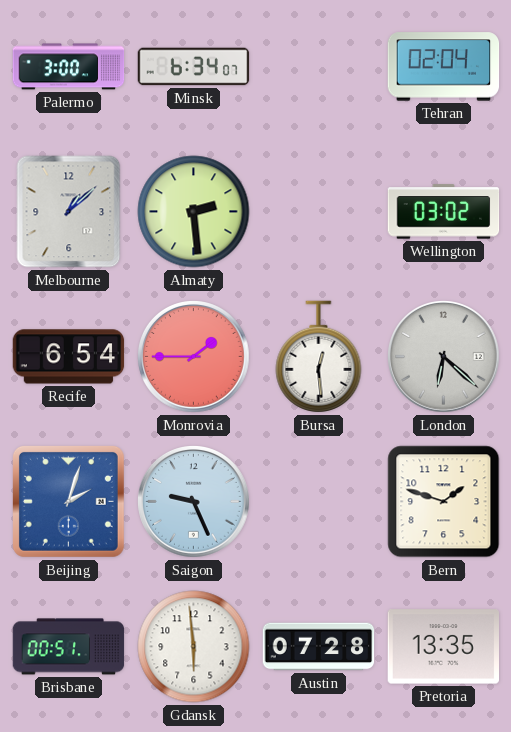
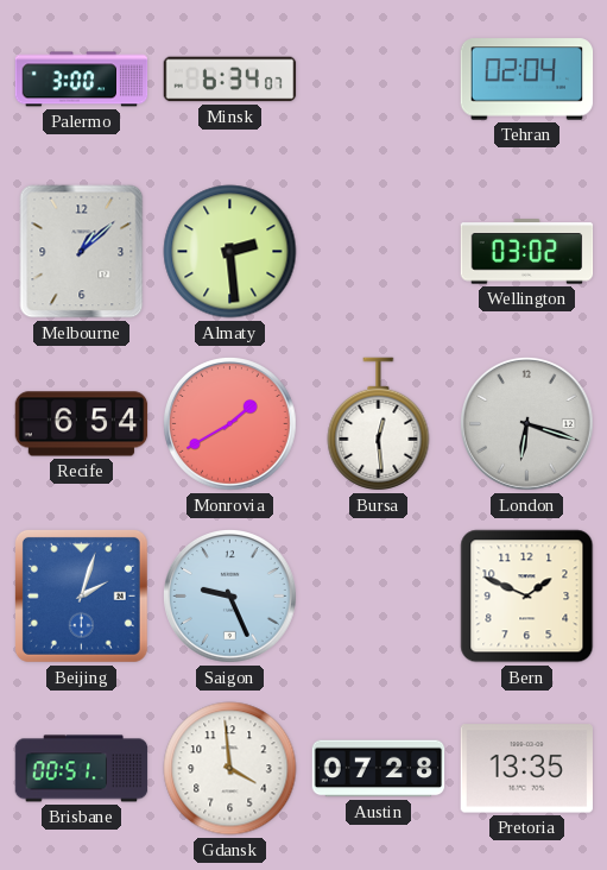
Monrovia: 1:45 -> 1:40 (230, 424)
London: 6:22 -> 6:18 (527, 424)
Bern: 1:48 -> 1:49 (527, 597)
Gdansk: 5:59 -> 3:59 (230, 769)
